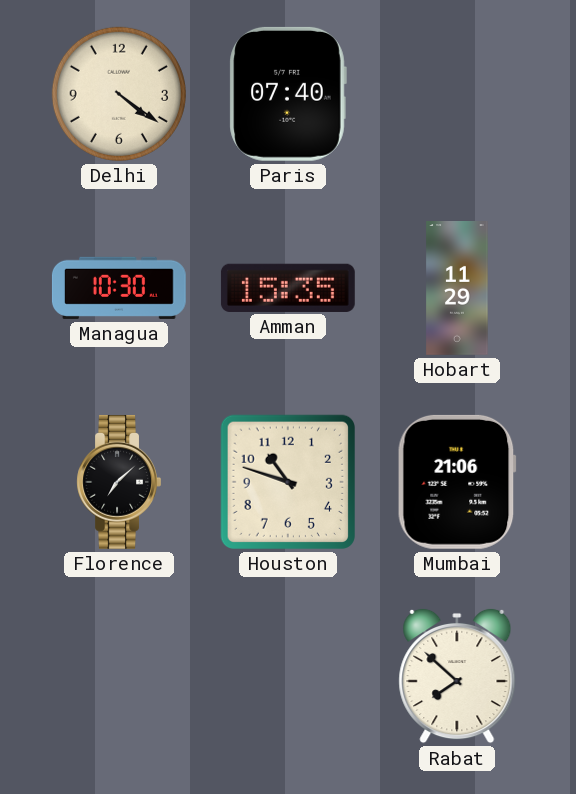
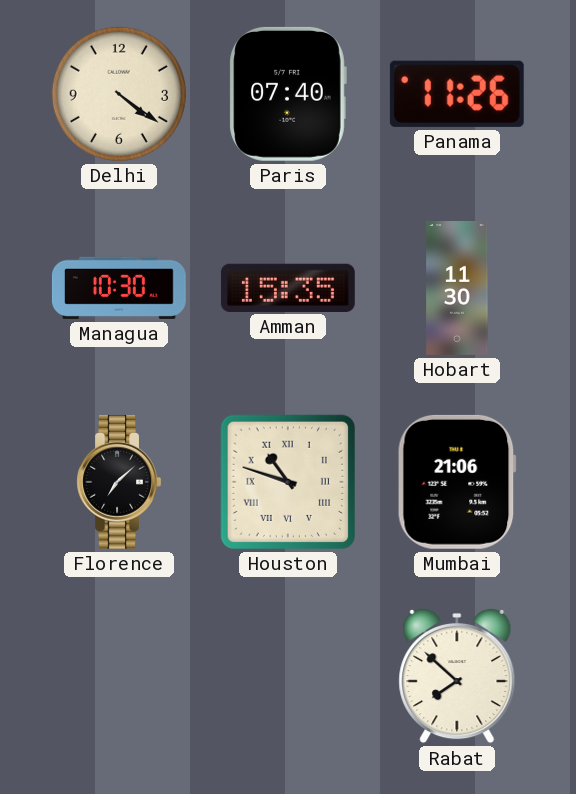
Panama: none -> 11:26 (457, 94)
Hobart: 11:29 -> 11:30 (457, 289)
Houston numerals: Arabic -> Roman (288, 482)
